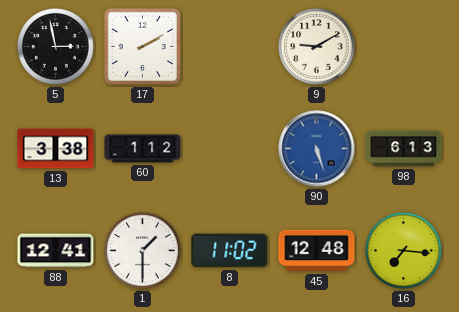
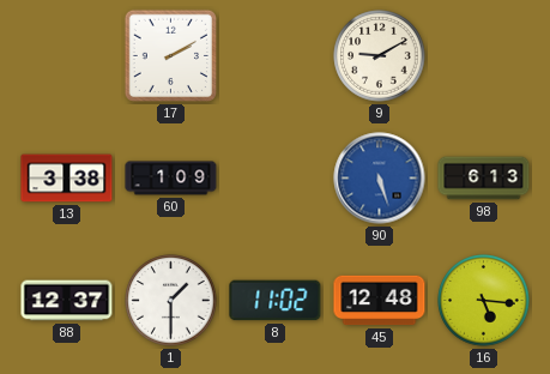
5: 2:58 -> none (56, 47)
60: 1:12 -> 1:09 (171, 179)
88: 12:41 -> 12:37 (67, 301)
16: 7:16 -> 5:16 (484, 301)
